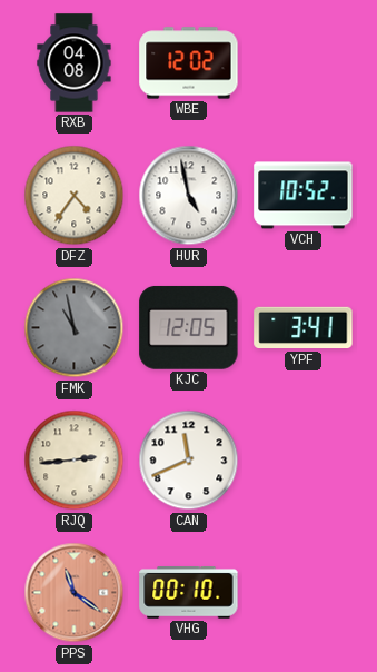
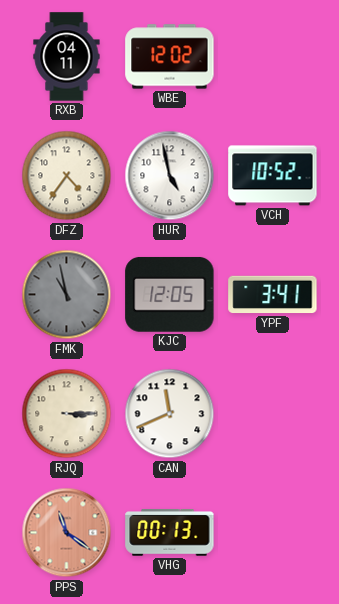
RXB: 04:08 -> 04:11 (67, 57)
RJQ: 2:44 -> 3:15 (67, 414)
VHG: 00:10 -> 00:13 (170, 533)
